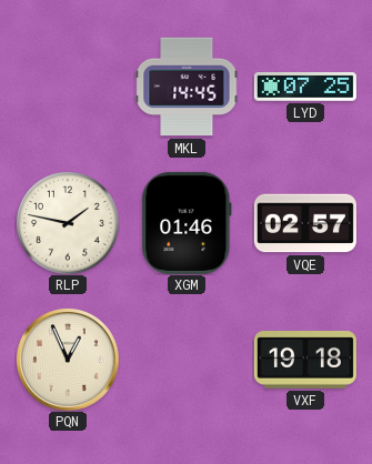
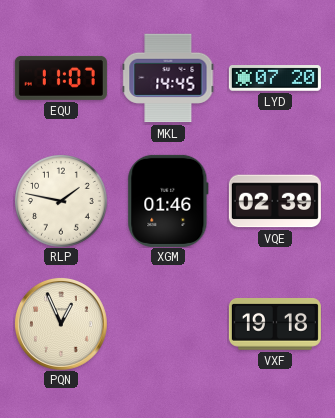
EQU: none -> 11:07 (61, 78)
LYD: 07:25 -> 07:20 (275, 78)
VQE: 02:57 -> 02:39 (275, 201)
